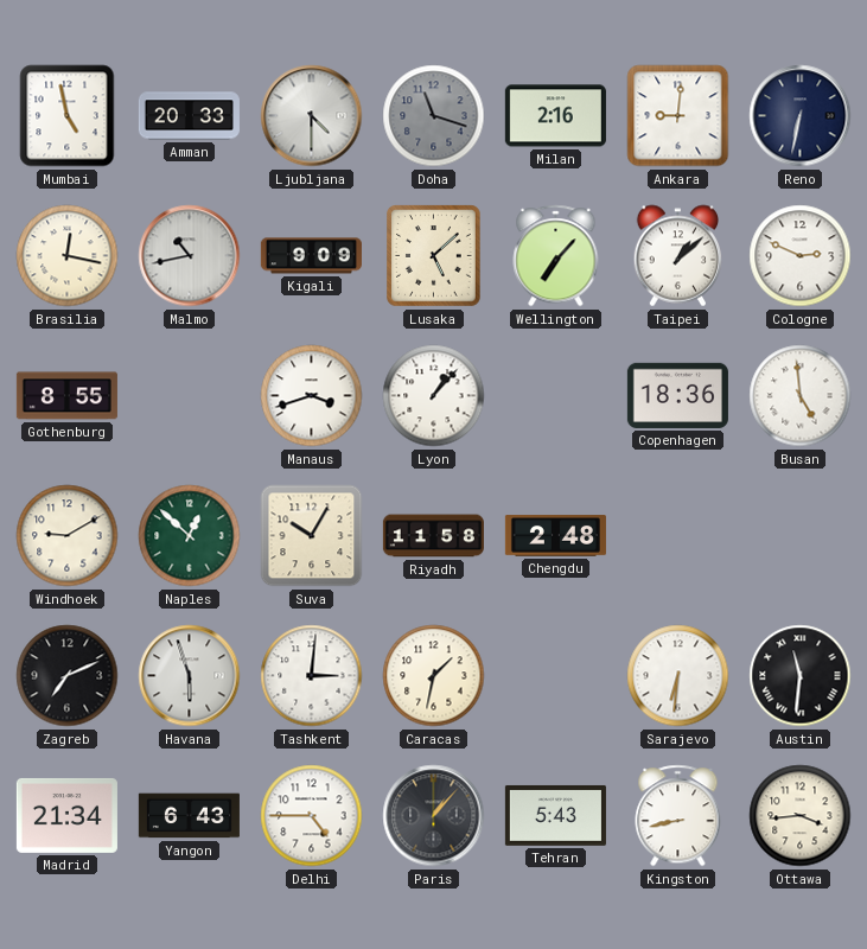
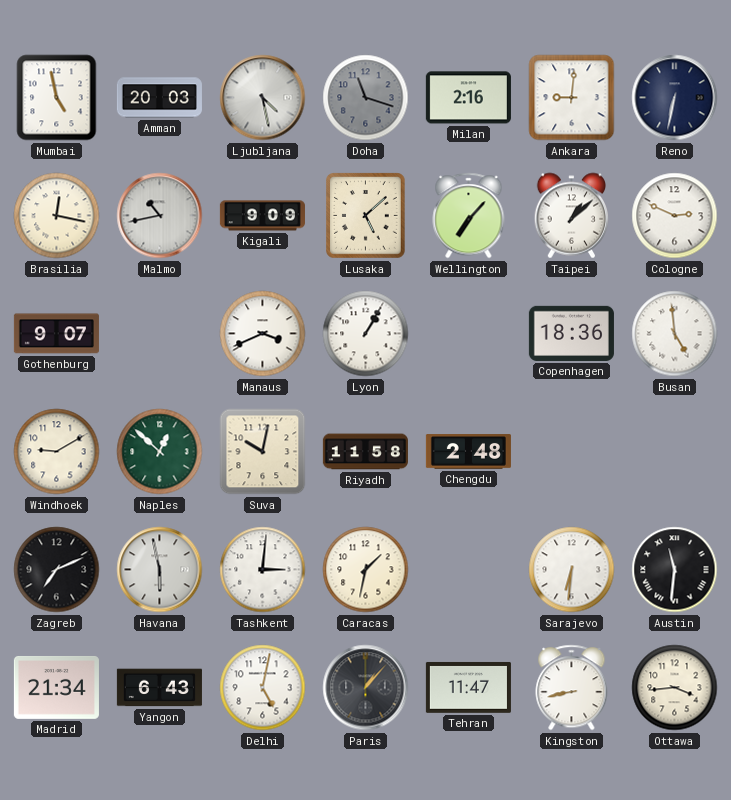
Amman: 20:33 -> 20:03 (159, 98)
Ljubljana: 4:30 -> 4:28 (263, 98)
Gothenburg: 8:55 -> 9:07 (56, 334)
Manaus: 3:42 -> 3:41 (263, 334)
Lyon: 1:07 -> 1:05 (366, 334)
Suva: 10:05 -> 10:02 (263, 452)
Havana: 5:57 -> 5:58 (160, 570)
Delhi: 4:45 -> 5:02 (263, 688)
Tehran: 5:43 -> 11:47 (468, 688)
